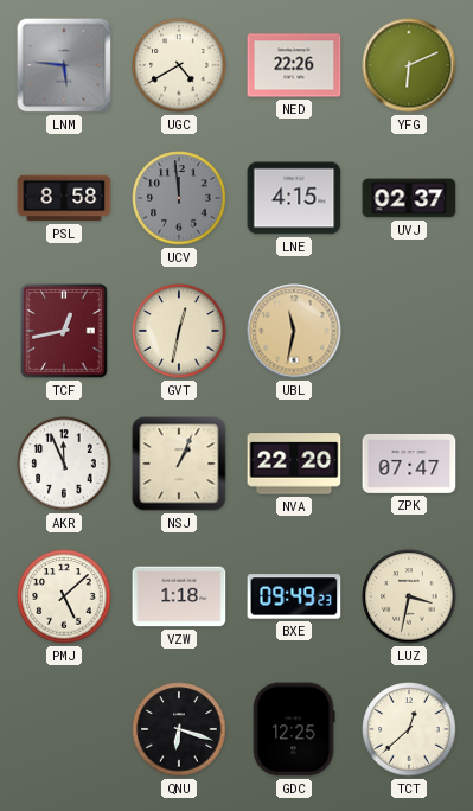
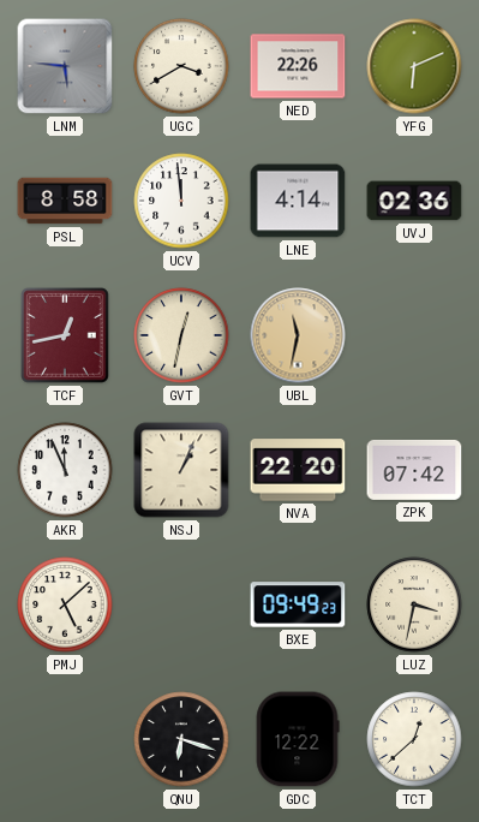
UGC: 4:40 -> 3:40 (181, 66)
UCV dial: grey -> white (181, 201)
LNE: 4:15 -> 4:14 (298, 201)
UVJ: 02:37 -> 02:36 (414, 201)
ZPK: 07:47 -> 07:42 (414, 470)
VZW: 1:18 -> none (179, 596)
GDC: 12:25 -> 12:22 (298, 739)
